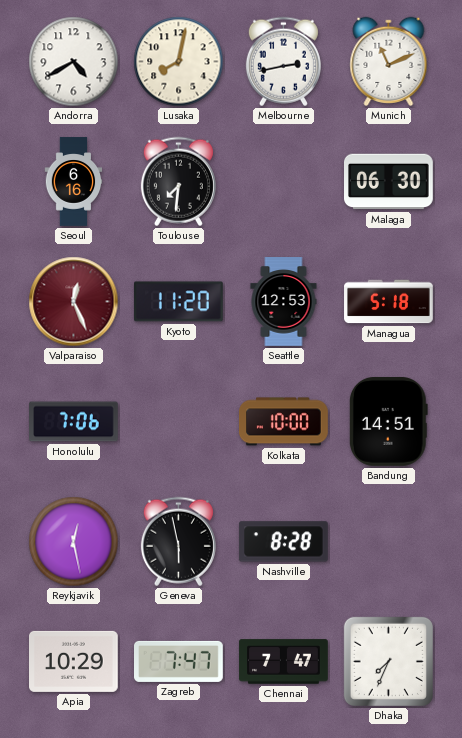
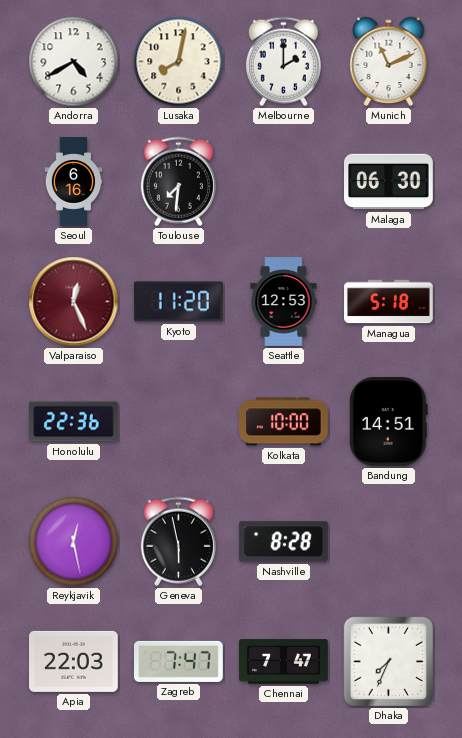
Melbourne: 2:43 -> 2:00 (283, 62)
Honolulu: 7:06 -> 22:36 (74, 422)
Apia: 10:29 -> 22:03 (74, 661)
